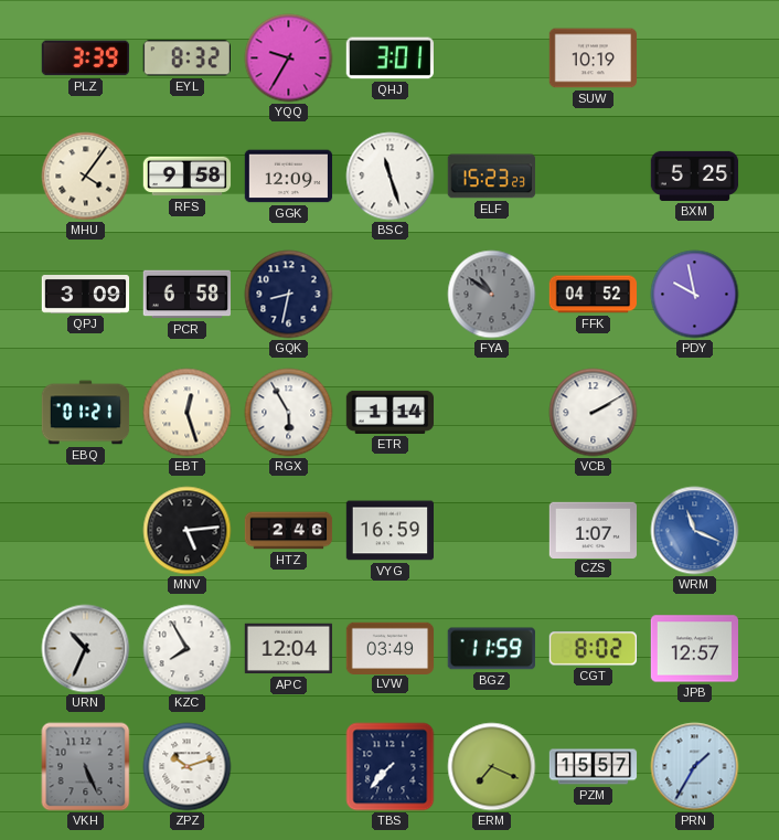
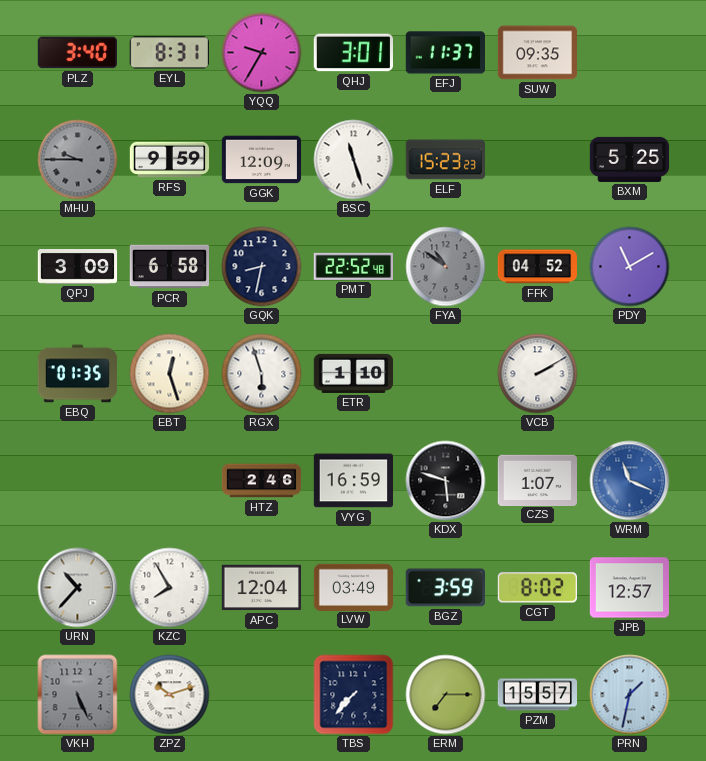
PLZ: 3:39 -> 3:40 (77, 53)
EYL: 8:32 -> 8:31 (169, 53)
EFJ: none -> 11:37 (445, 53)
SUW: 10:19 -> 09:35 (537, 53)
MHU: 4:06 -> 9:45 (78, 160)
MHU dial: cream -> grey (78, 160)
RFS: 9:58 -> 9:59 (170, 160)
PMT: none -> 22:52 (353, 266)
PDY: 9:58 -> 11:10 (630, 267)
EBQ: 01:21 -> 01:35 (78, 374)
RGX: 5:55 -> 5:57 (262, 374)
ETR: 1:14 -> 1:10 (354, 373)
MNV: 5:14 -> none (188, 531)
KDX: none -> 5:48 (446, 481)
URN: 10:34 -> 10:37 (78, 588)
BGZ: 11:59 -> 3:59 (445, 588)
ERM: 7:19 -> 7:15 (446, 695)
PRN: 1:35 -> 1:32 (630, 695)
